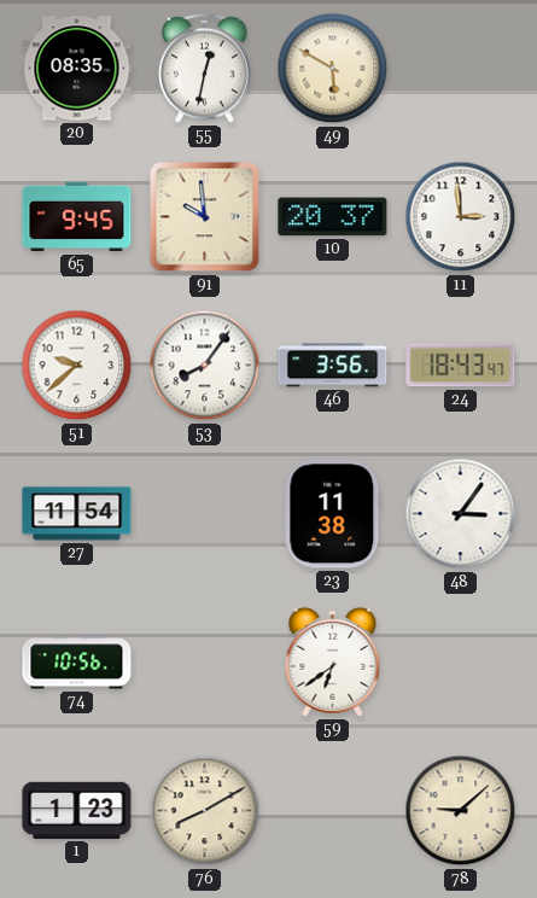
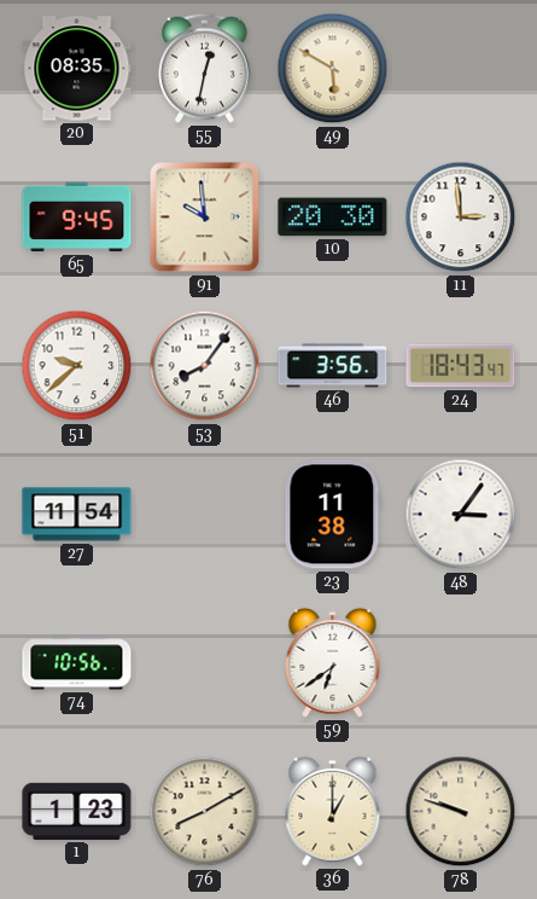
10: 20:37 -> 20:30 (333, 217)
36: none -> 1:00 (333, 811)
78: 9:08 -> 9:48 (461, 812)
